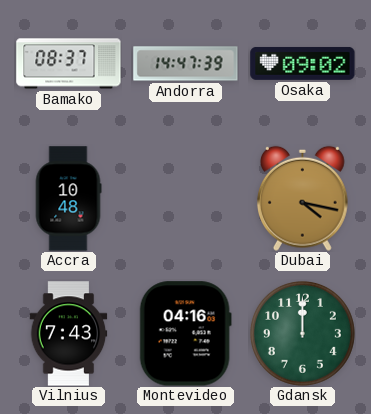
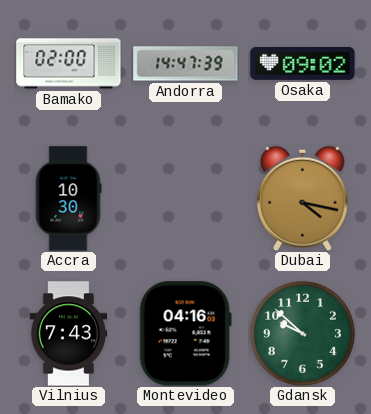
Bamako: 08:37 -> 02:00 (69, 64)
Accra: 10:48 -> 10:30 (68, 199)
Gdansk: 12:00 -> 9:52 (302, 333)
